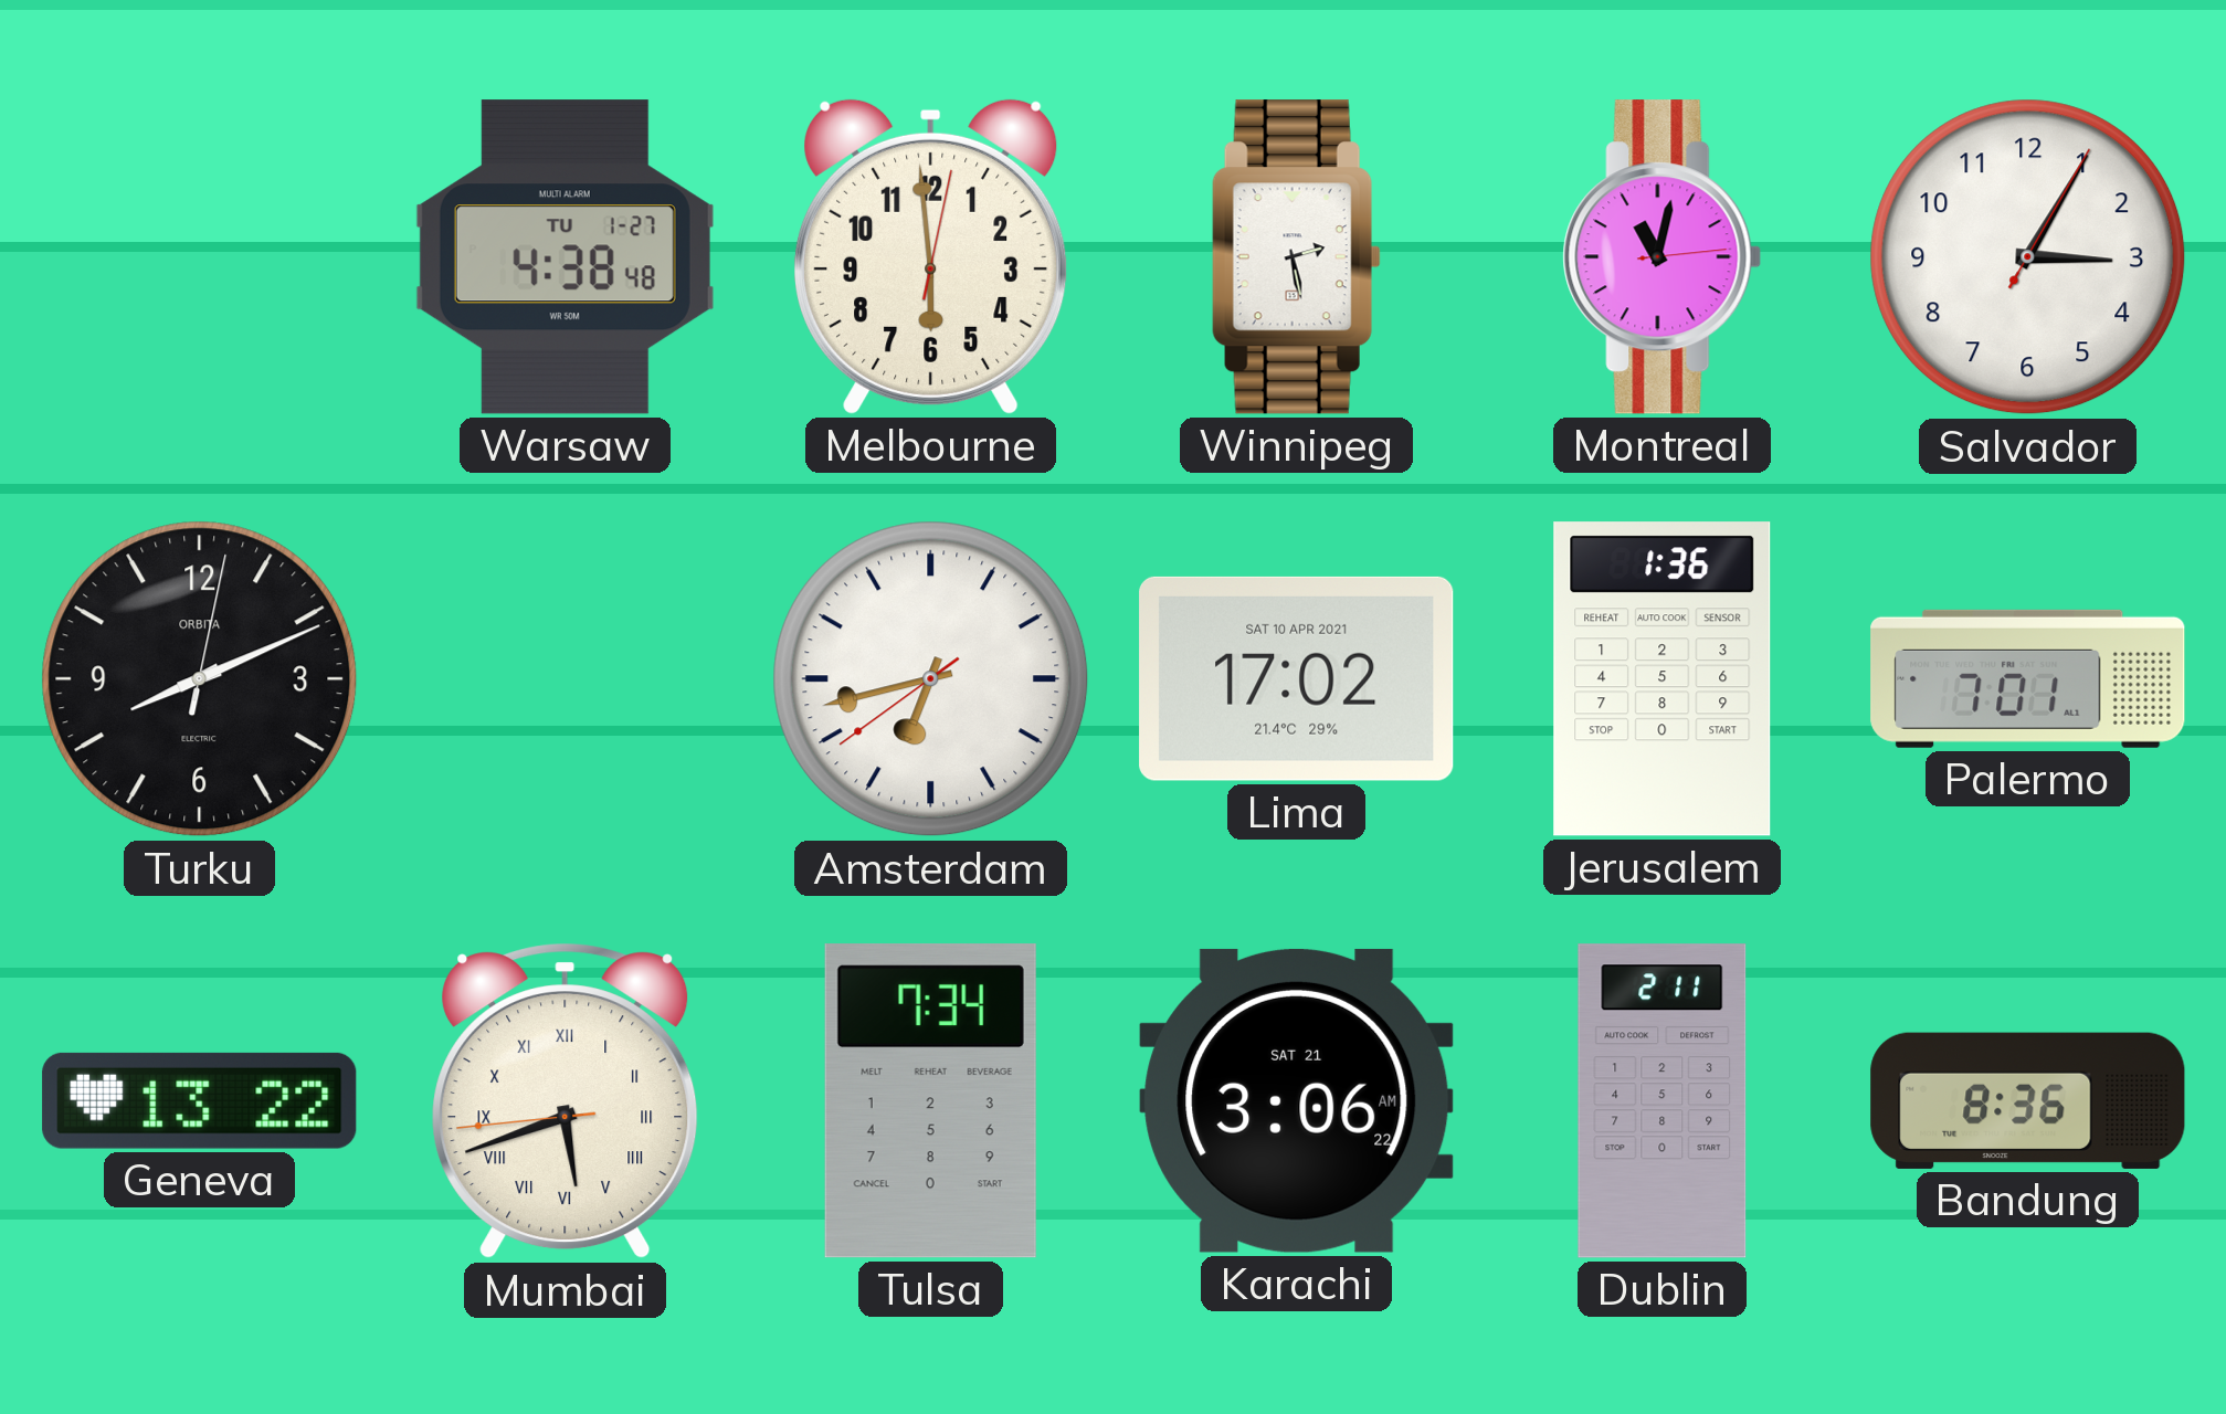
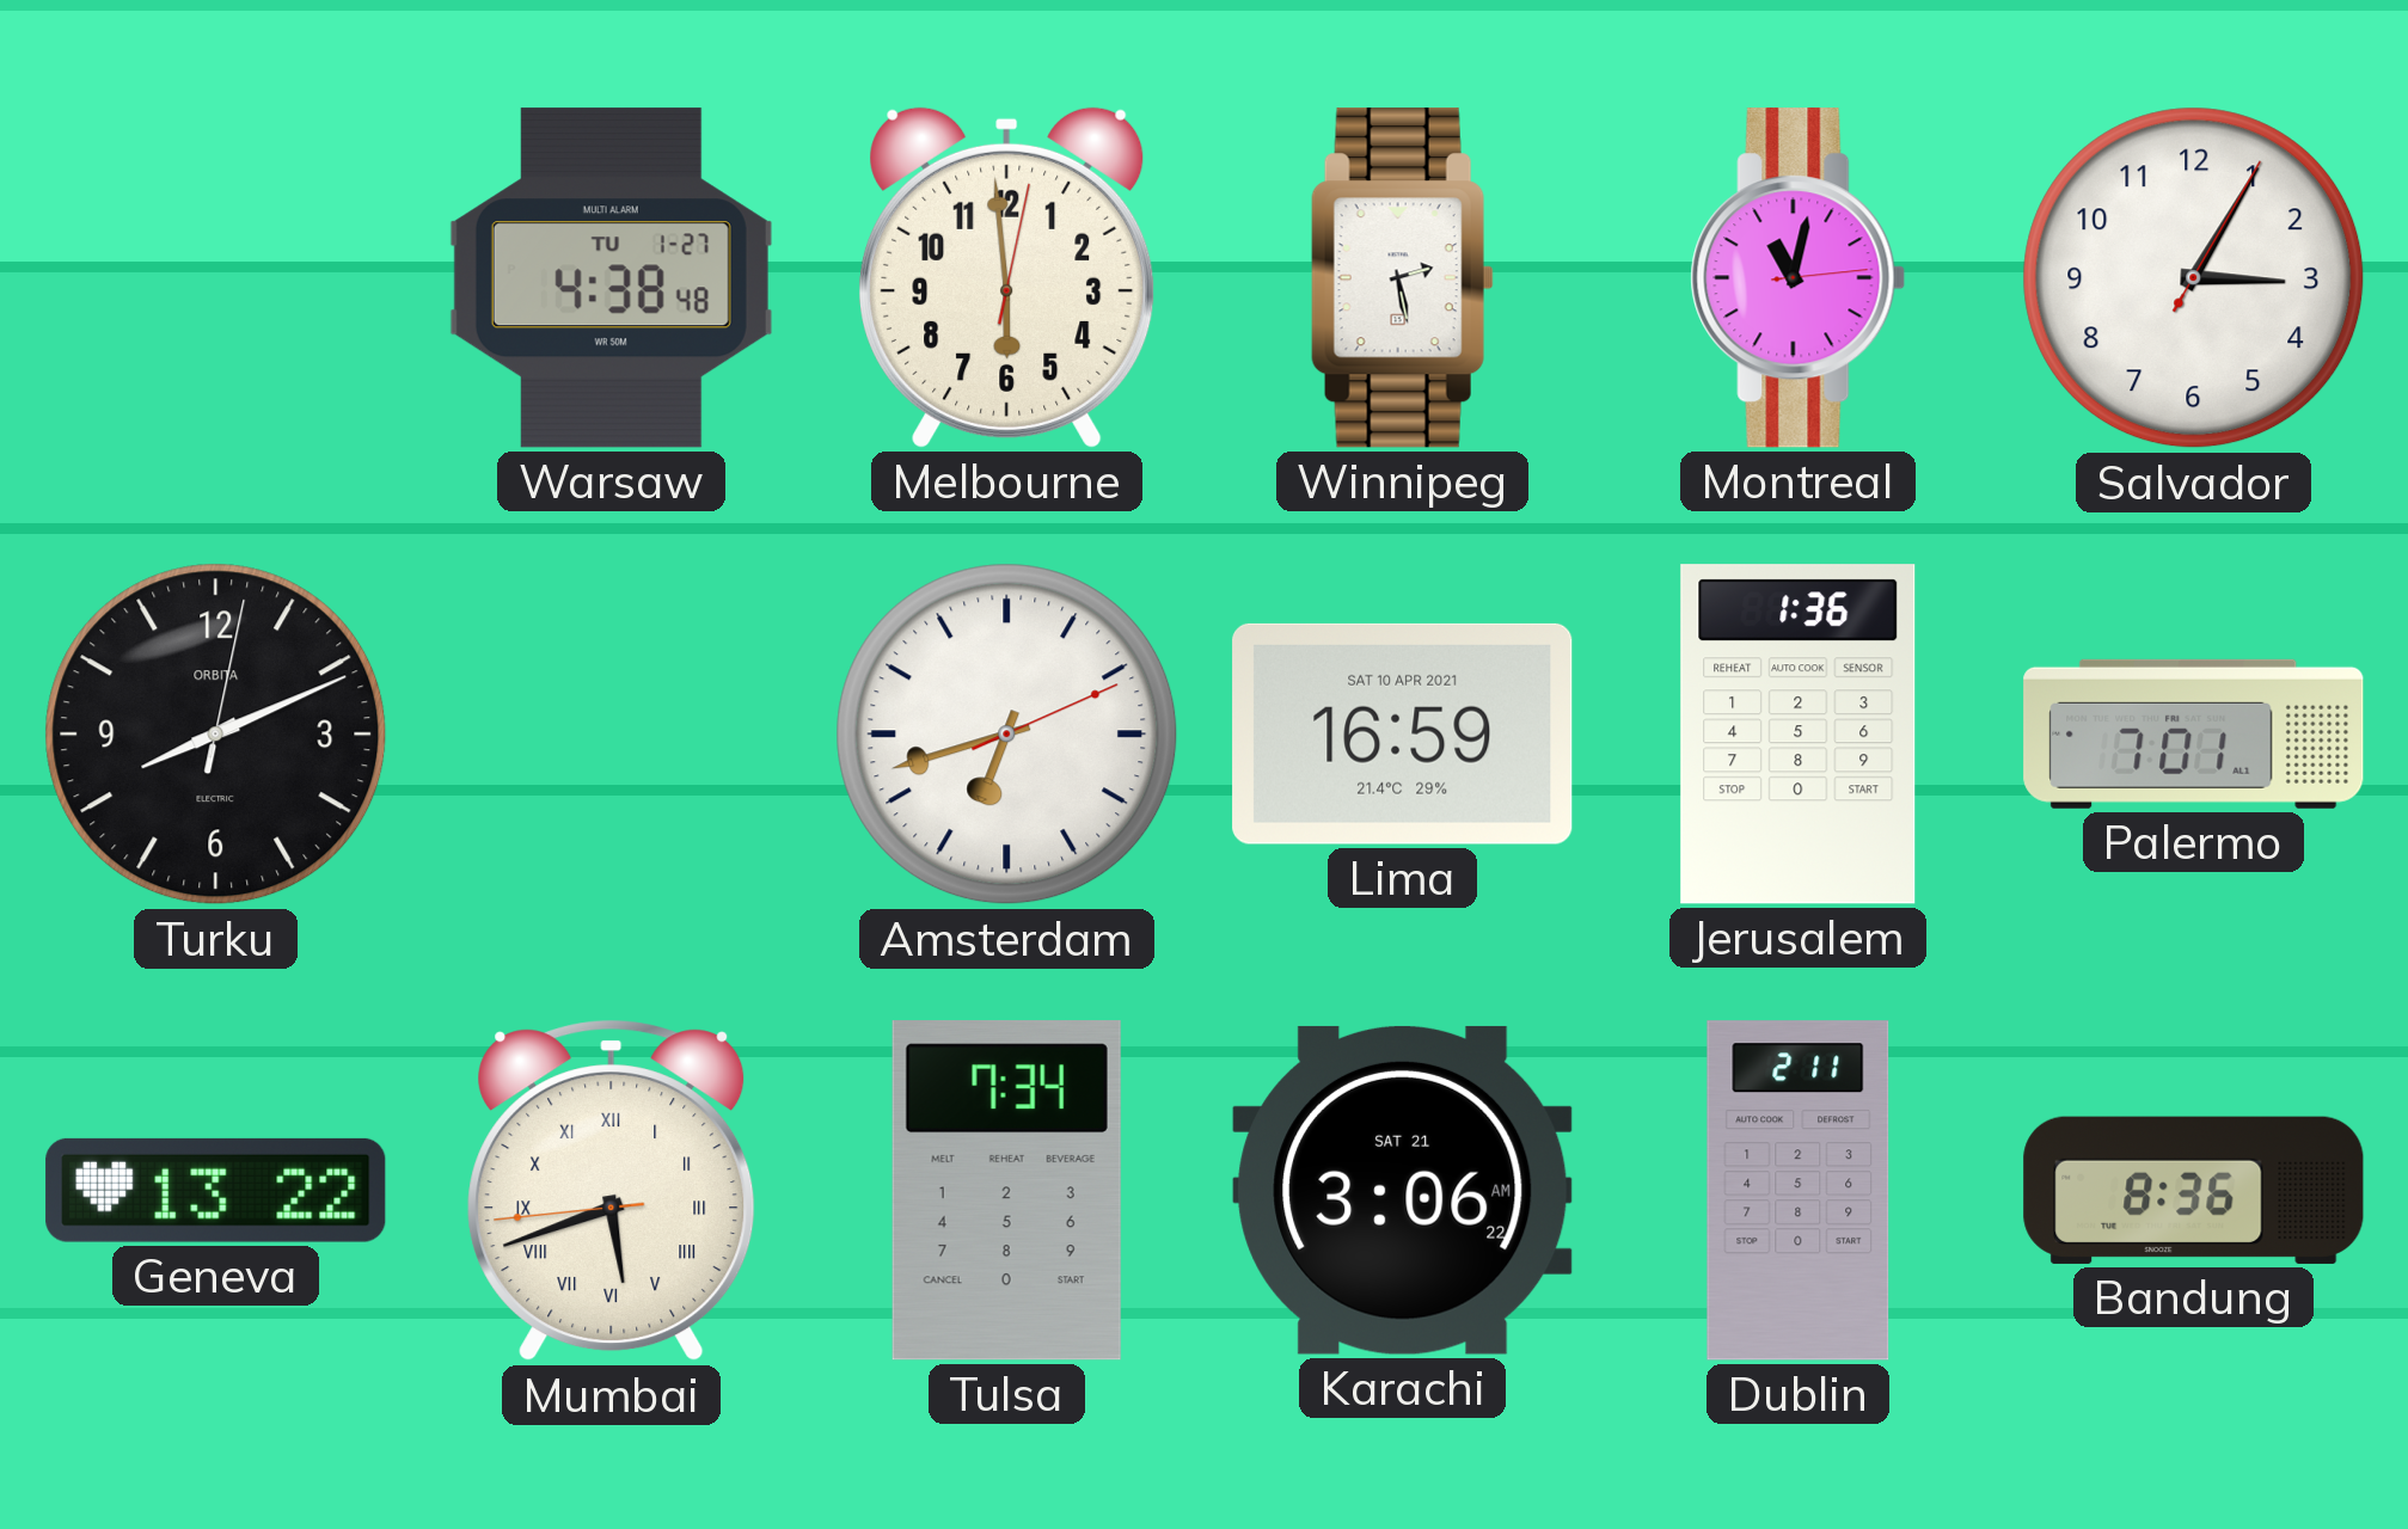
Amsterdam: 6:42:39 -> 6:42:11 (1007, 735)
Lima: 17:02 -> 16:59 (1403, 733)
